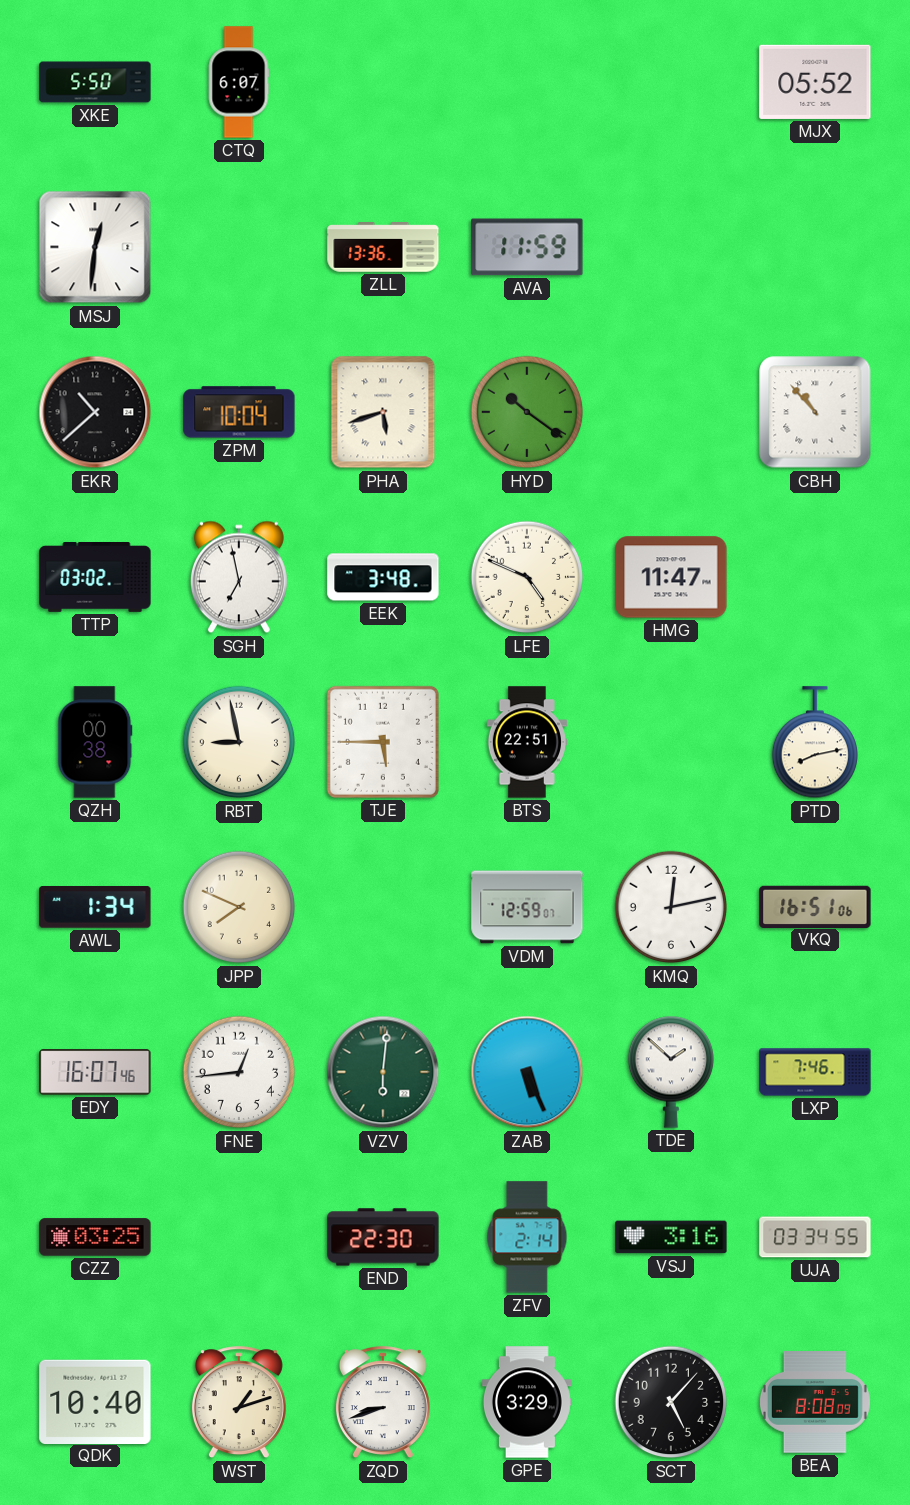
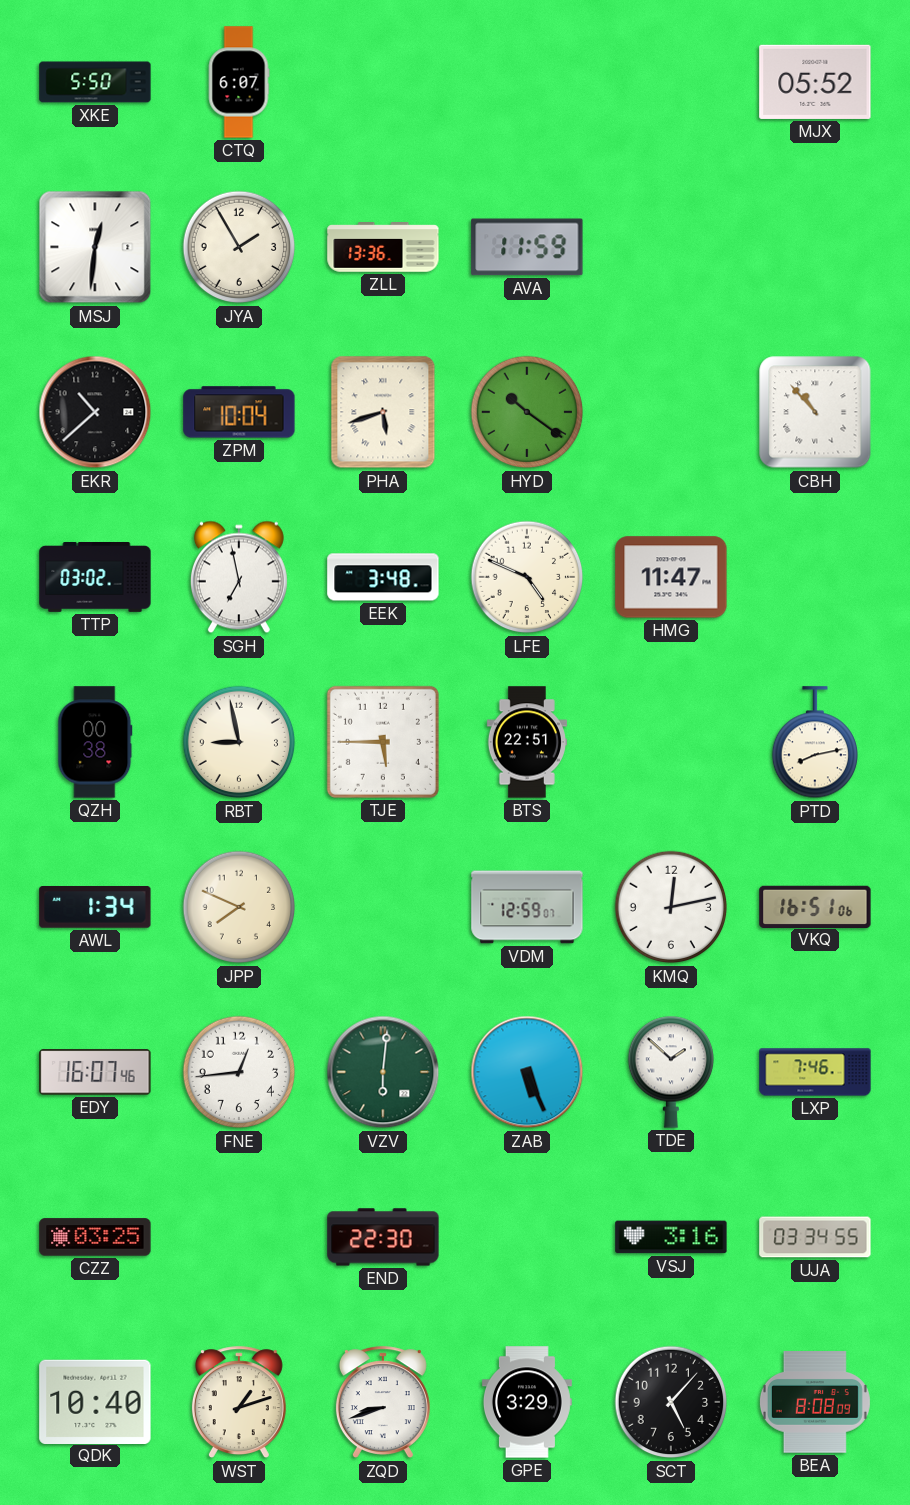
JYA: none -> 1:55 (239, 247)
ZFV: 2:14 -> none (527, 1237)
